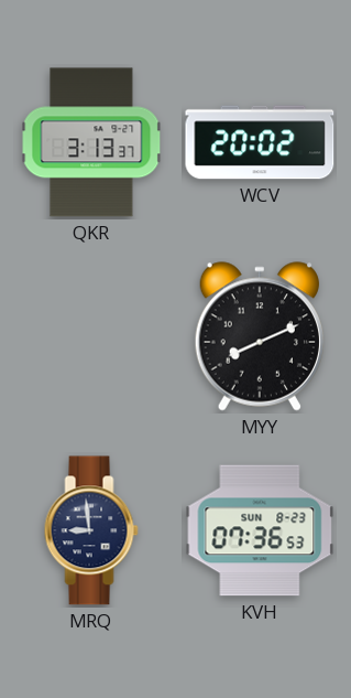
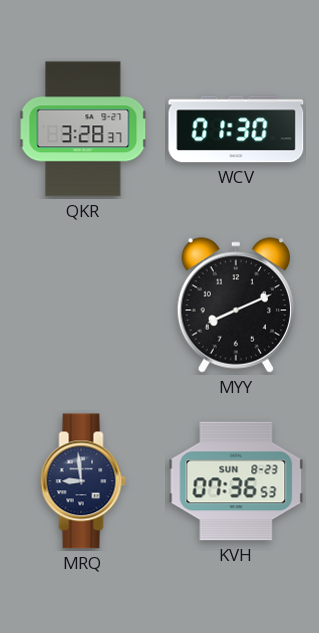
QKR: 3:13 -> 3:28 (83, 129)
WCV: 20:02 -> 01:30 (236, 129)
